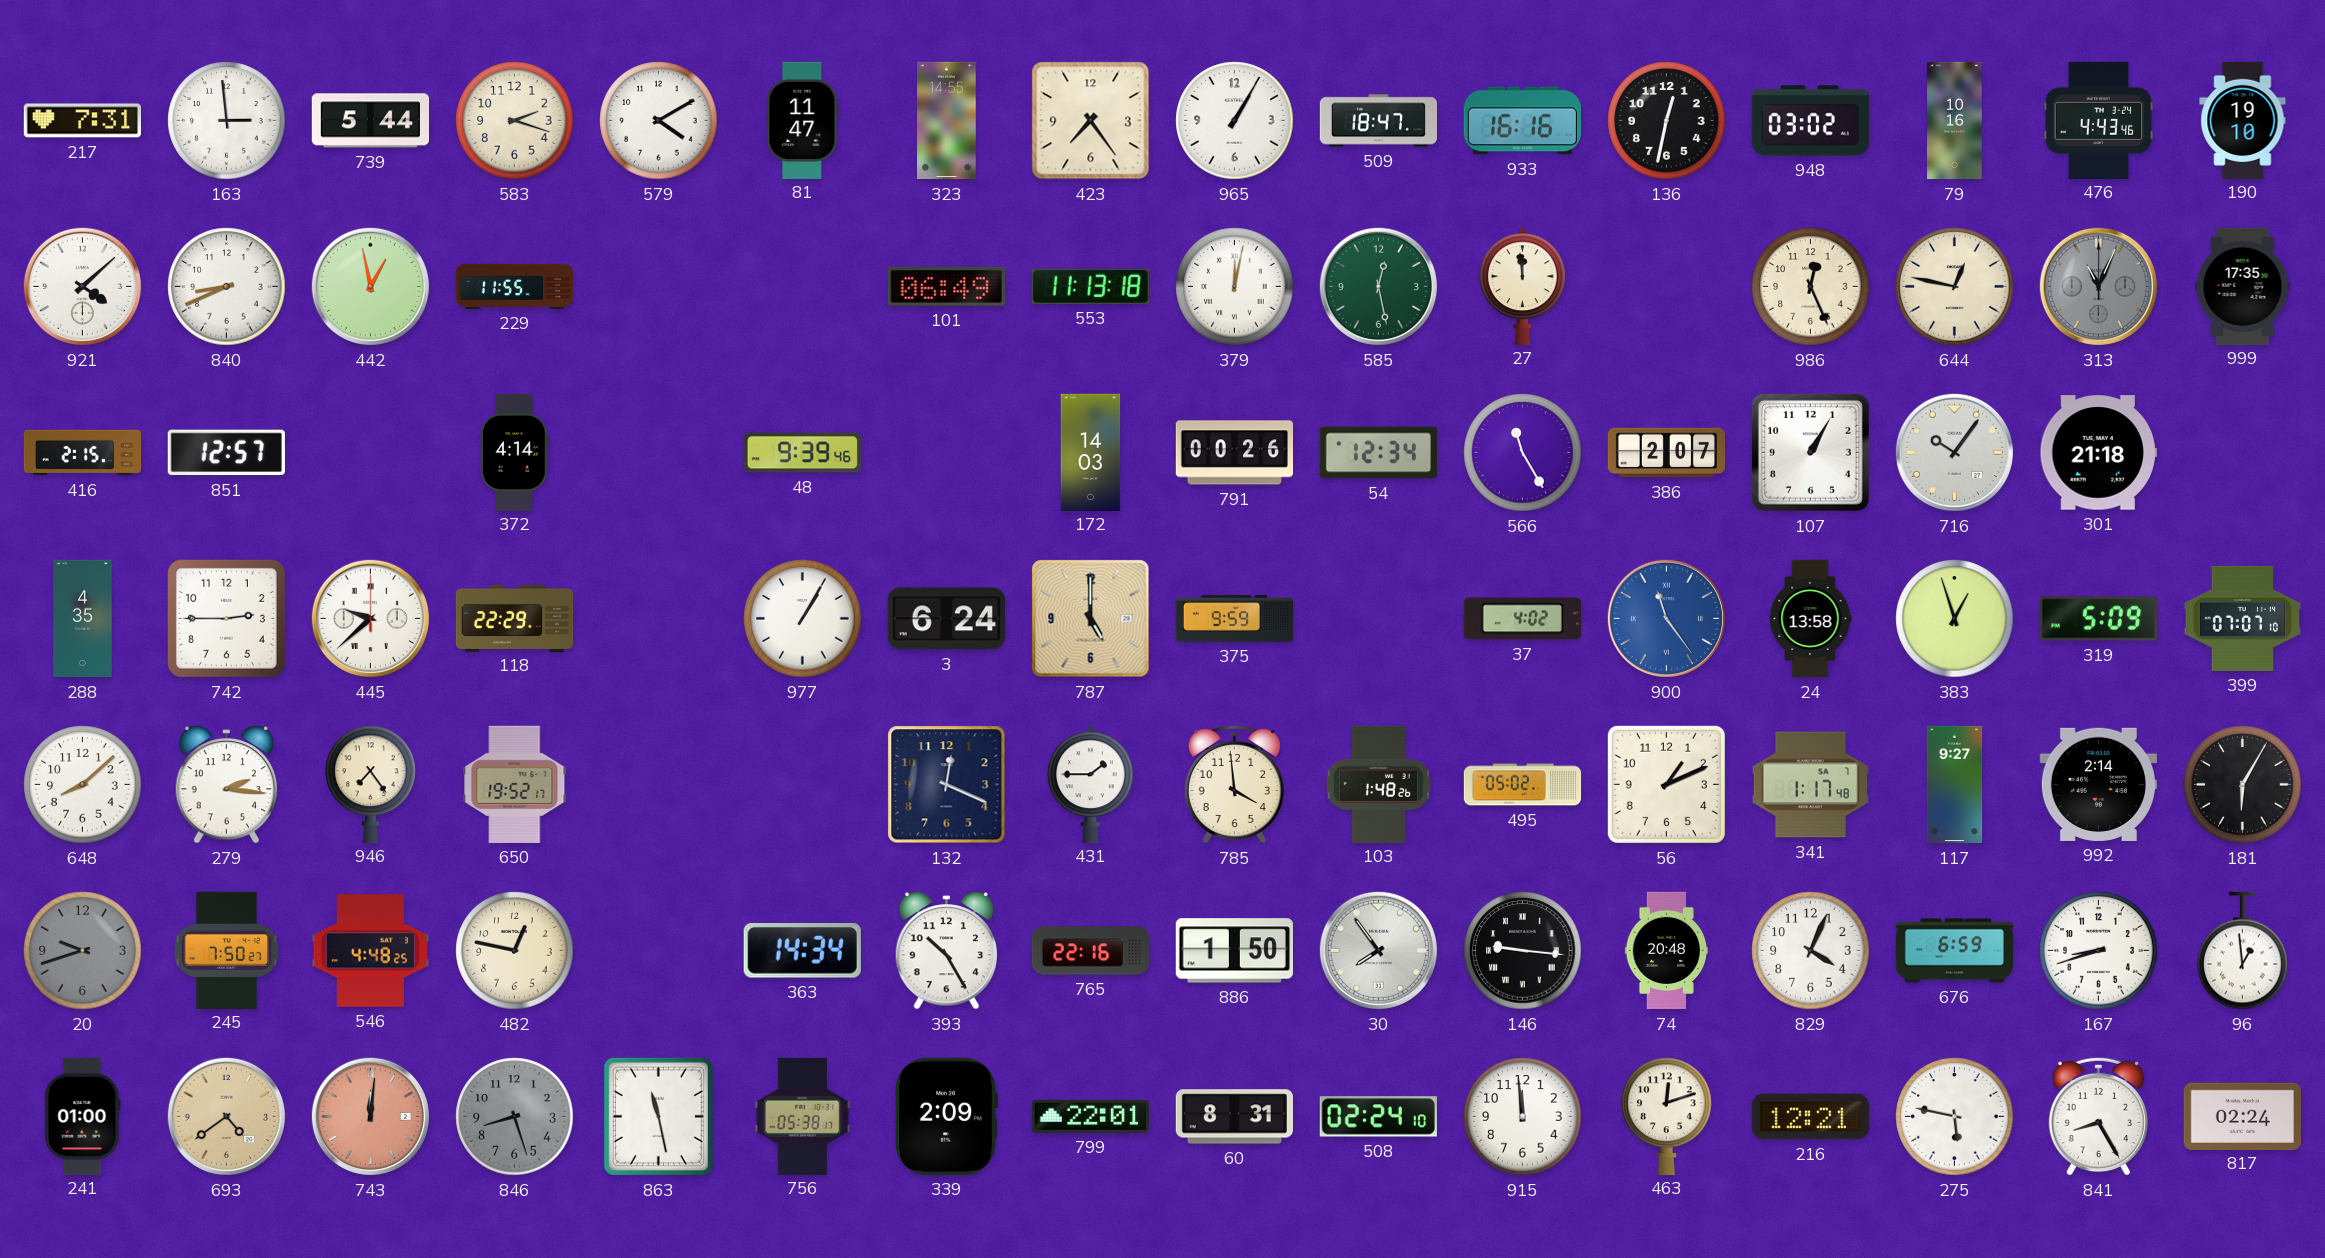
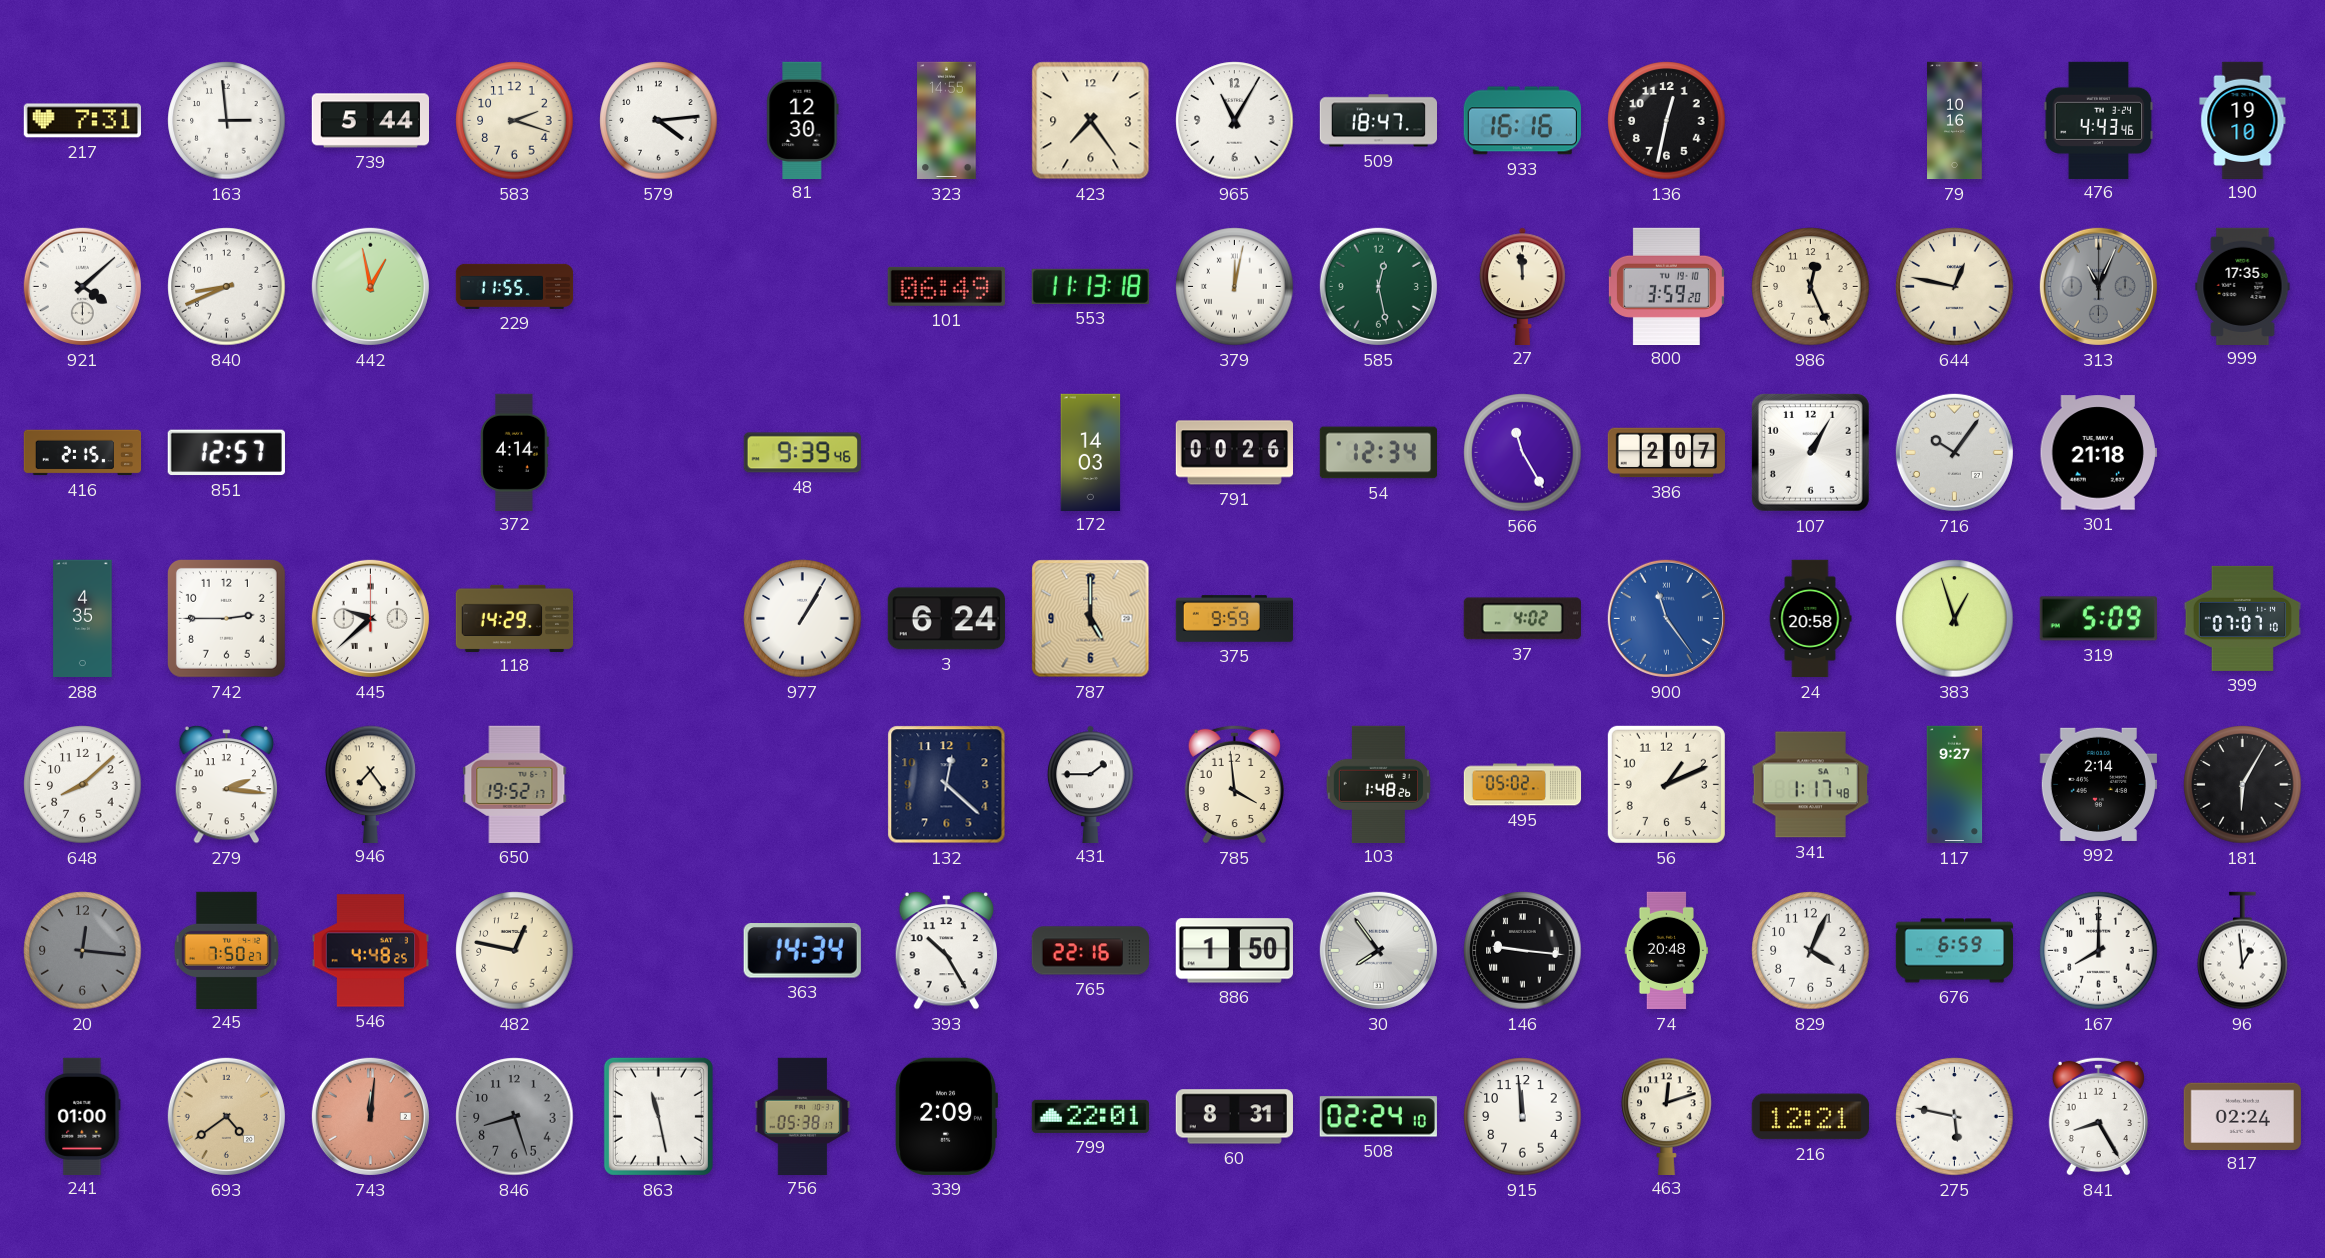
579: 4:10 -> 4:14 (659, 121)
81: 11:47 -> 12:30 (803, 120)
965: 1:05 -> 11:05 (1235, 121)
948: 03:02 -> none (1810, 121)
800: none -> 3:59 (1666, 286)
118: 22:29 -> 14:29 (515, 618)
24: 13:58 -> 20:58 (1810, 619)
132: 12:19 -> 12:22 (947, 785)
20: 9:42 -> 12:16 (83, 951)
167: 8:42 -> 8:00 (2099, 951)
